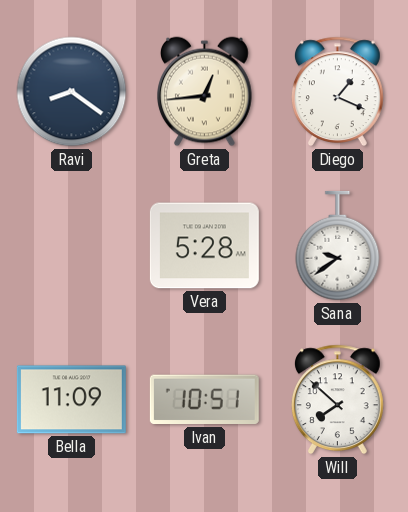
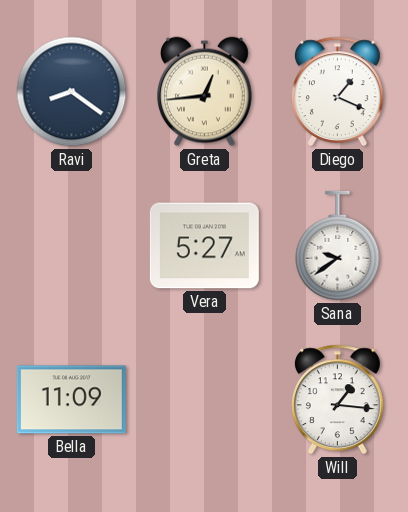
Vera: 5:28 -> 5:27 (204, 246)
Ivan: 10:51 -> none (204, 400)
Will: 7:52 -> 1:16 (337, 400)
